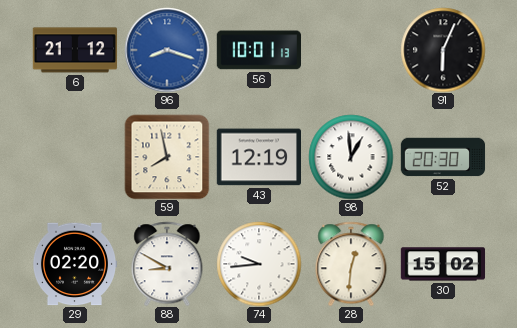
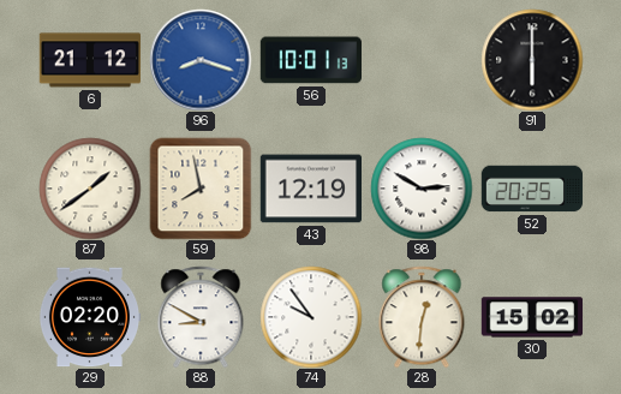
91: 6:04 -> 6:00 (532, 60)
87: none -> 1:39 (90, 189)
98: 12:59 -> 2:50 (422, 189)
52: 20:30 -> 20:25 (532, 189)
74: 9:44 -> 9:54 (311, 317)
